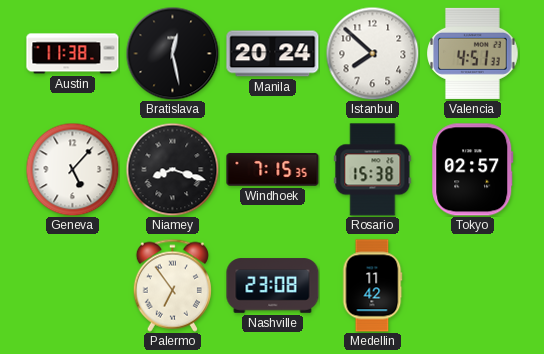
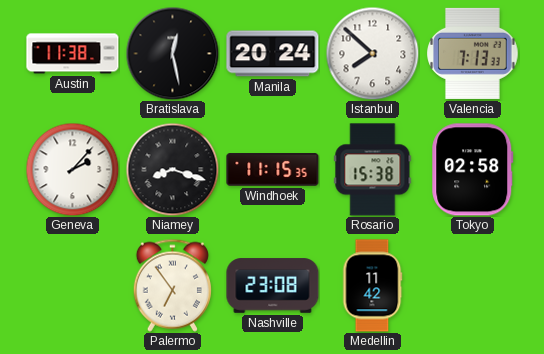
Valencia: 4:51 -> 7:13 (473, 53)
Geneva: 5:07 -> 2:07 (72, 169)
Windhoek: 7:15 -> 11:15 (273, 170)
Tokyo: 02:57 -> 02:58 (473, 170)
